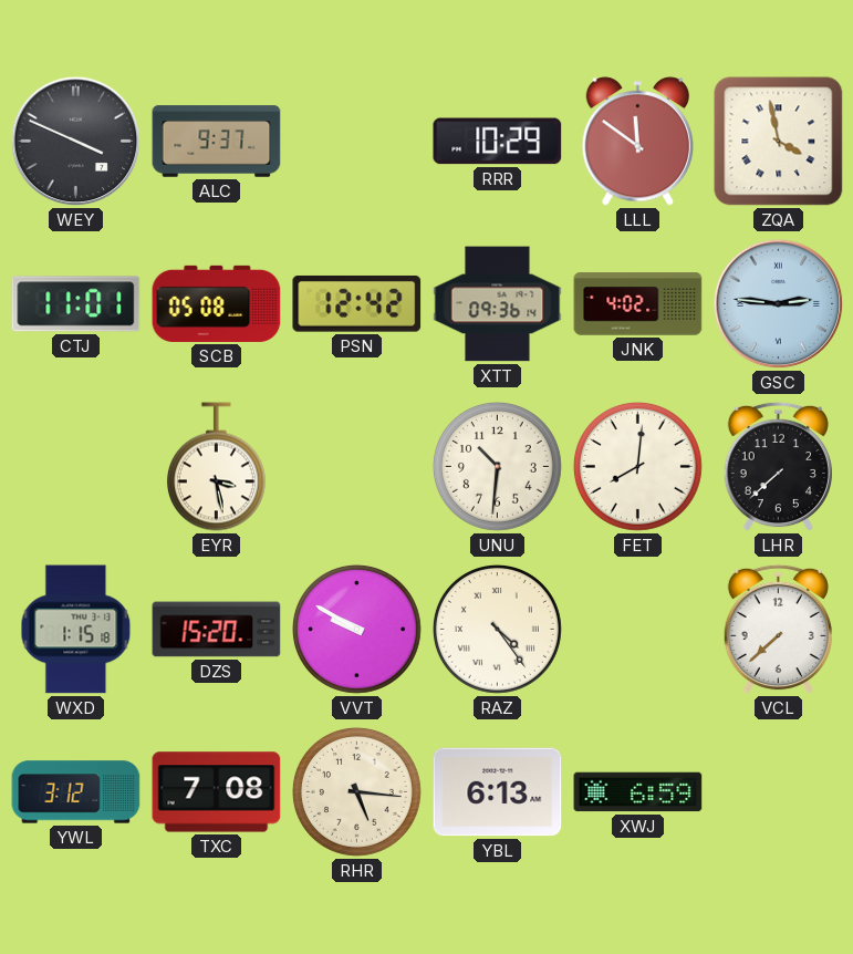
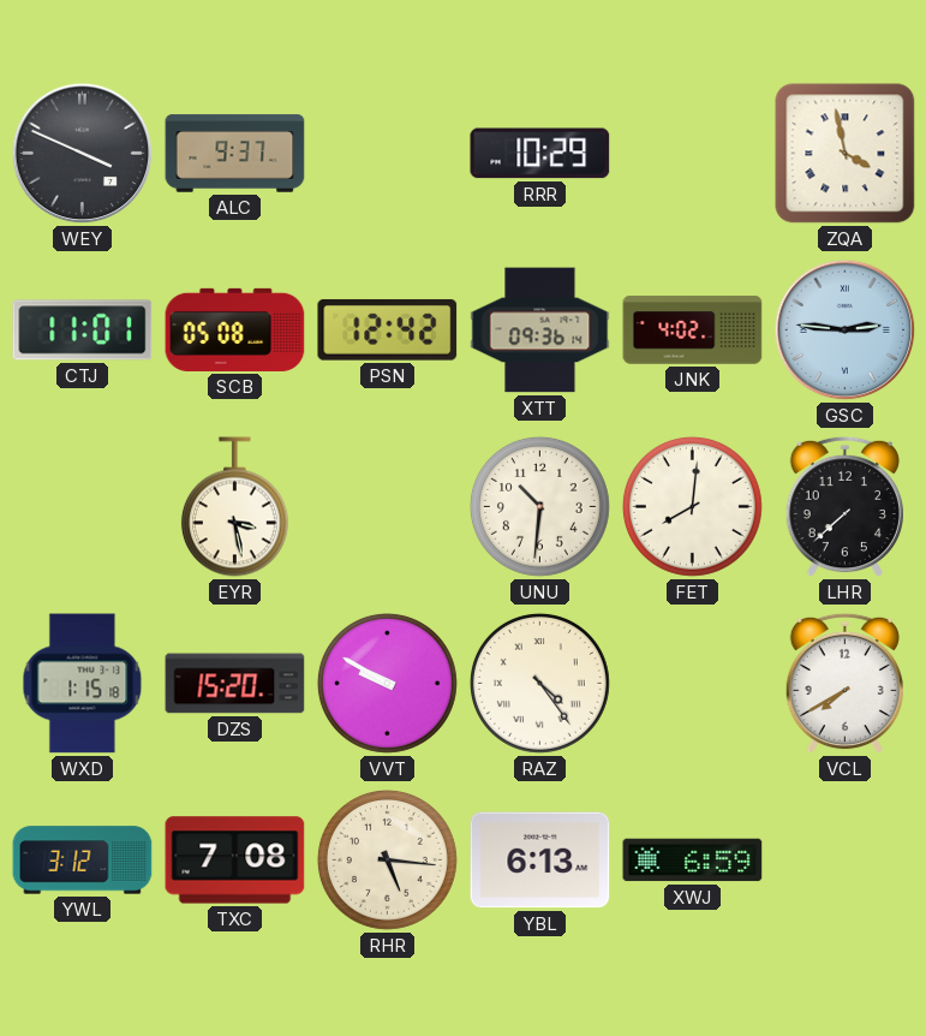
LLL: 11:51 -> none (637, 142)
VCL: 7:38 -> 7:40 (844, 684)
